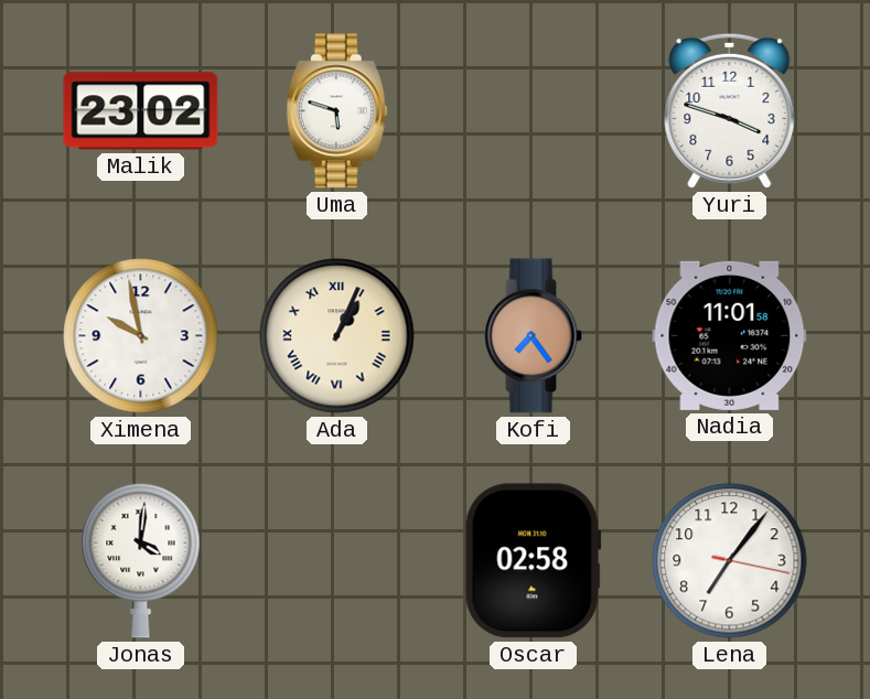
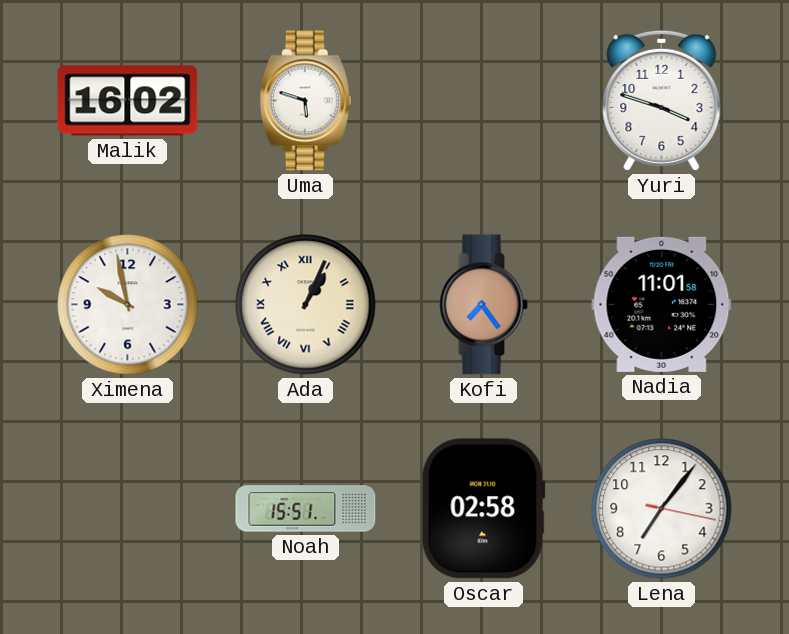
Malik: 23:02 -> 16:02 (128, 101)
Jonas: 4:01 -> none (141, 560)
Noah: none -> 15:51 (306, 509)
